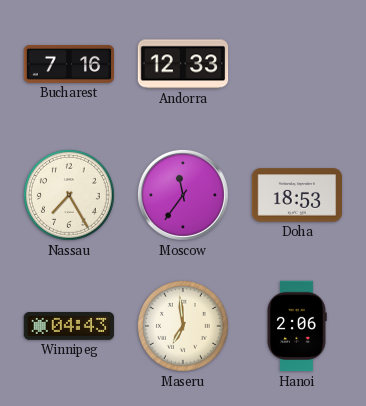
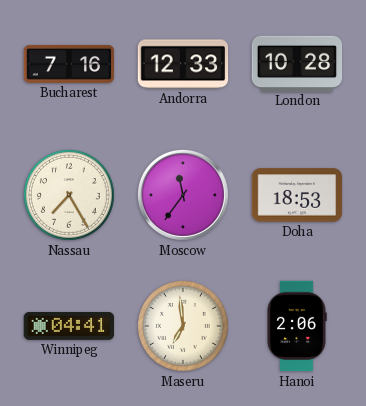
London: none -> 10:28 (297, 63)
Winnipeg: 04:43 -> 04:41 (69, 326)
